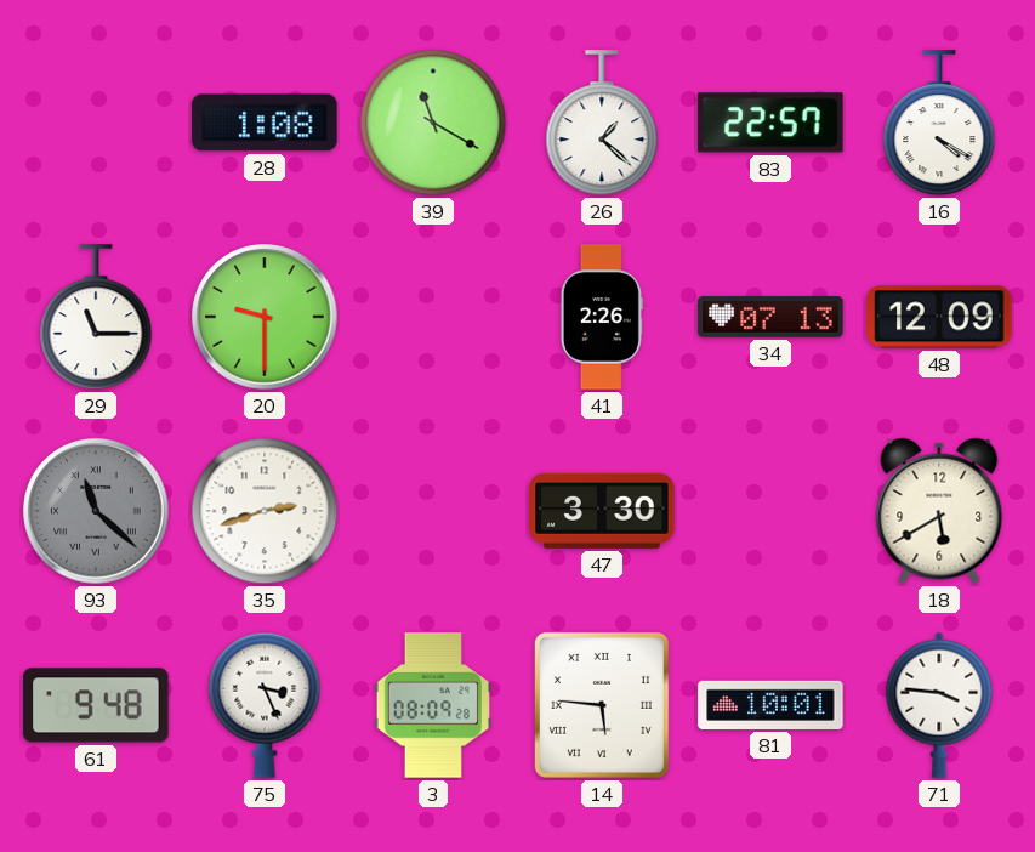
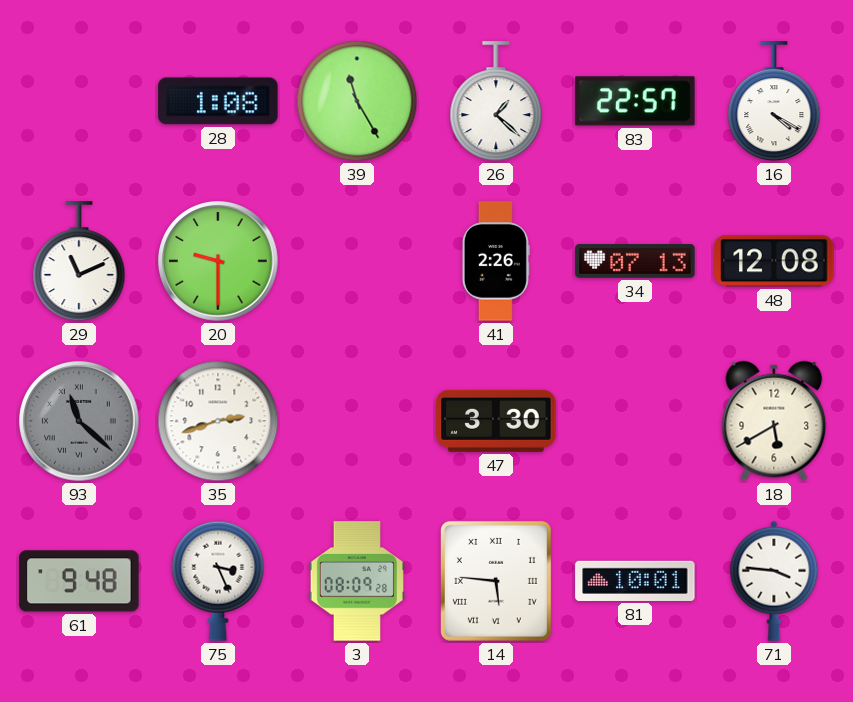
39: 11:20 -> 11:25 (357, 101)
29: 11:15 -> 11:11 (79, 262)
48: 12:09 -> 12:08 (774, 261)
